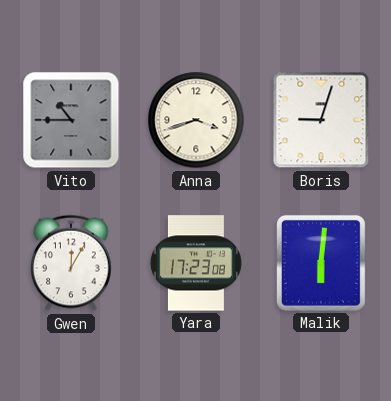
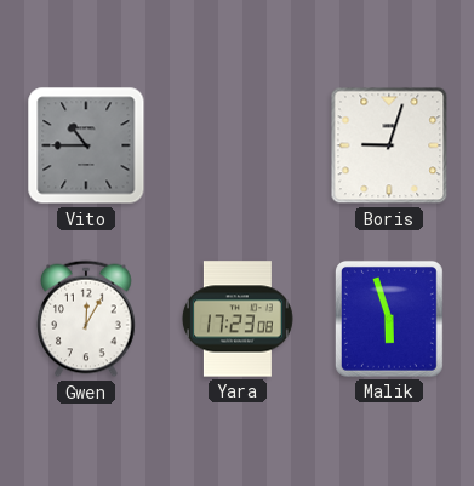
Anna: 3:42 -> none (196, 120)
Malik: 6:01 -> 5:57 (389, 319)
